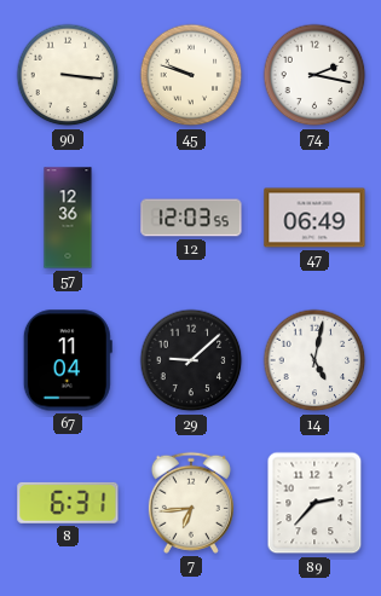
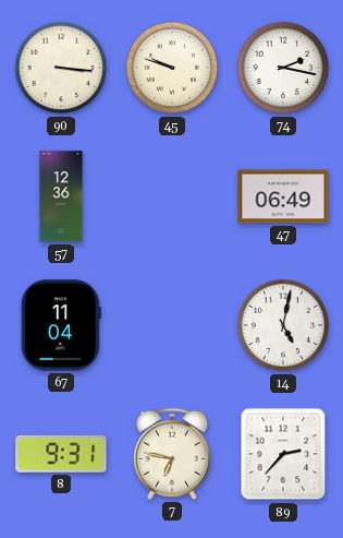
12: 12:03 -> none (191, 218)
29: 9:08 -> none (191, 360)
8: 6:31 -> 9:31 (61, 454)
7: 6:44 -> 6:47 (172, 454)
